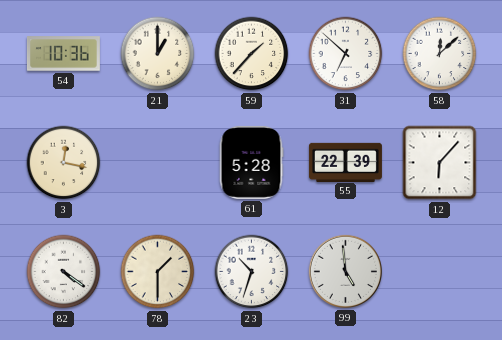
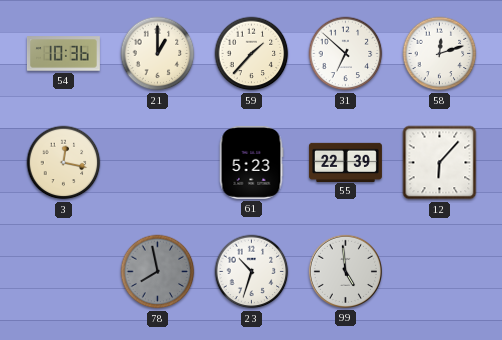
58: 12:08 -> 12:12 (440, 54)
61: 5:28 -> 5:23 (251, 162)
82: 4:21 -> none (64, 272)
78: 1:30 -> 7:58 (158, 272)
78 dial: cream -> grey (158, 272)
